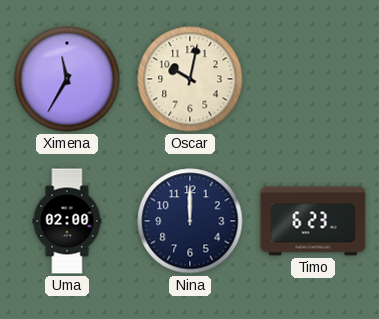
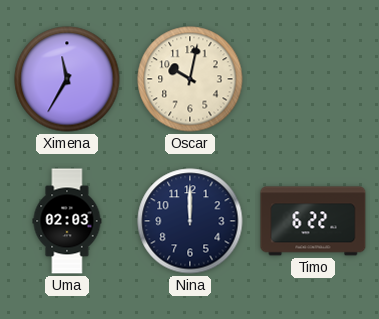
Uma: 02:00 -> 02:03 (67, 221)
Timo: 6:23 -> 6:22 (313, 221)
